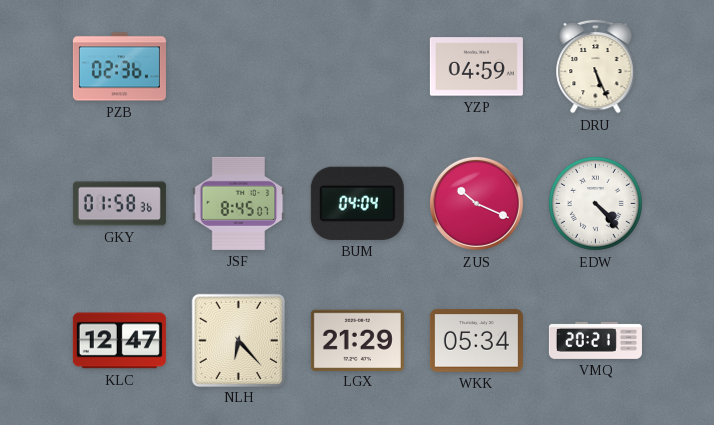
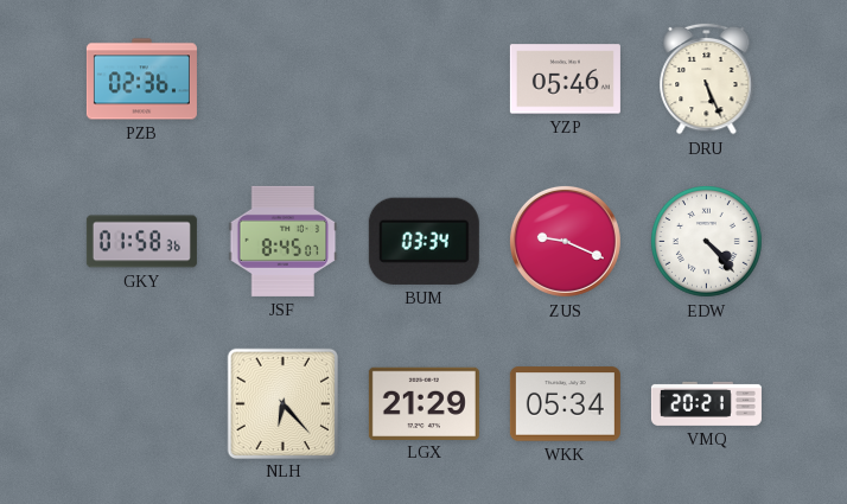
YZP: 04:59 -> 05:46 (565, 79)
BUM: 04:04 -> 03:34 (423, 241)
ZUS: 10:19 -> 9:19 (565, 241)
KLC: 12:47 -> none (119, 341)
